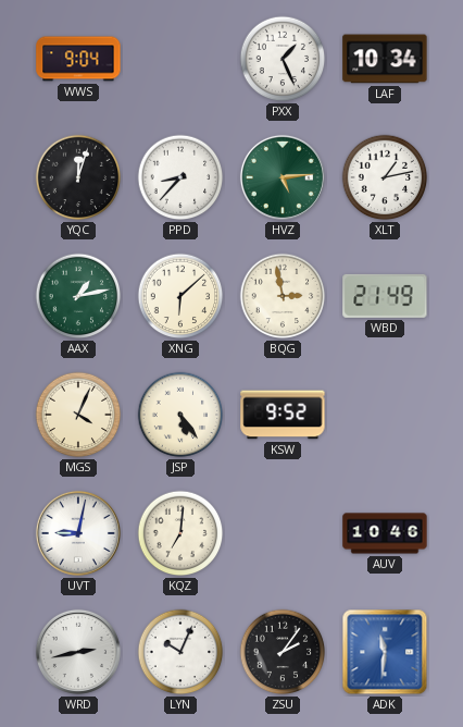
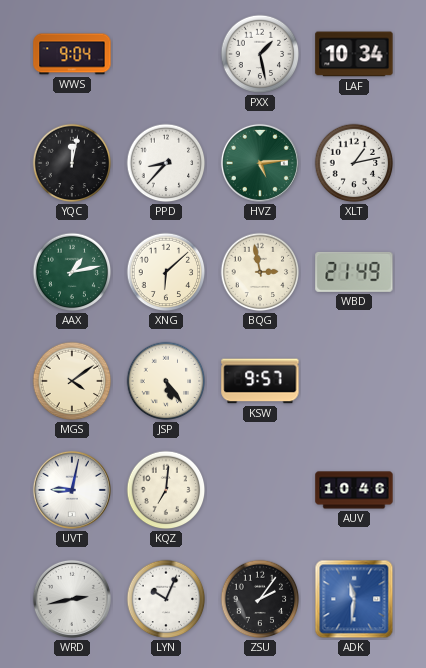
PXX: 1:26 -> 1:28 (260, 54)
YQC: 12:03 -> 12:02 (72, 163)
MGS: 4:04 -> 4:09 (72, 381)
KSW: 9:52 -> 9:57 (260, 381)
